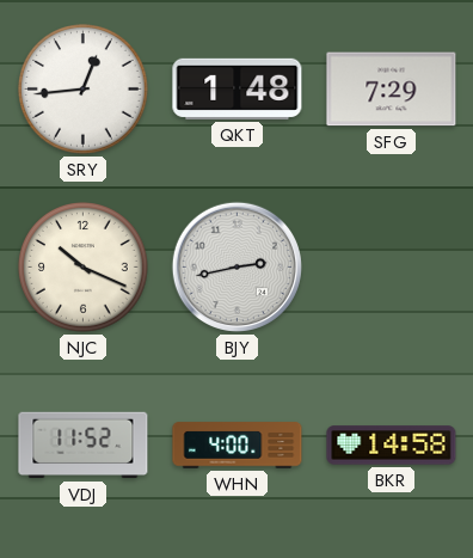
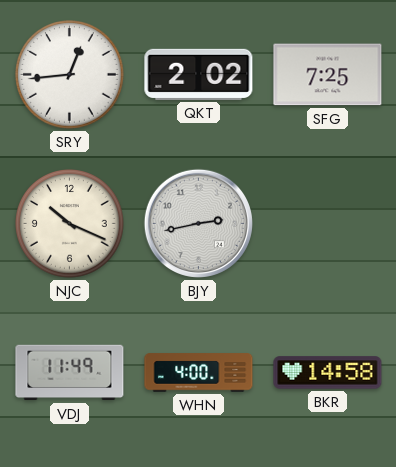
QKT: 1:48 -> 2:02 (199, 74)
SFG: 7:29 -> 7:25 (328, 75)
VDJ: 11:52 -> 11:49 (70, 373)
